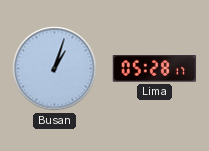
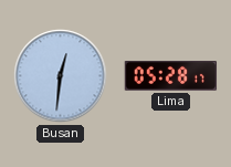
Busan: 1:03 -> 12:31 (61, 76)
